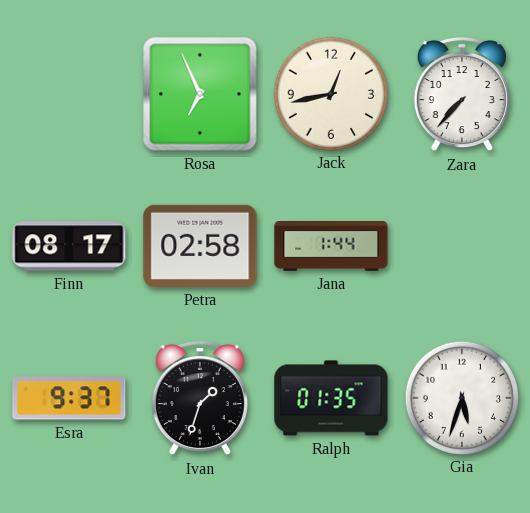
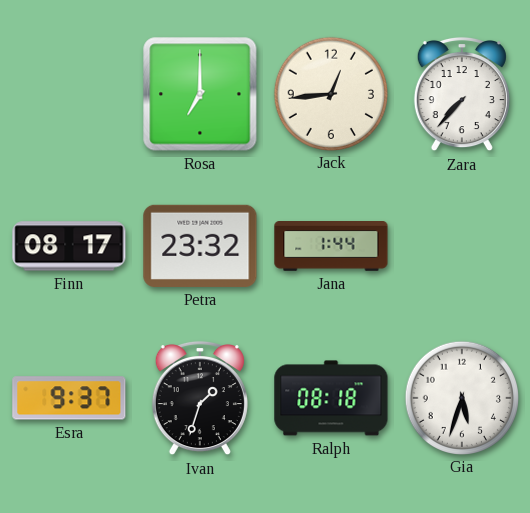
Rosa: 6:56 -> 7:00 (200, 94)
Jack: 12:43 -> 12:44 (330, 93)
Petra: 02:58 -> 23:32 (200, 246)
Ralph: 01:35 -> 08:18 (331, 398)
